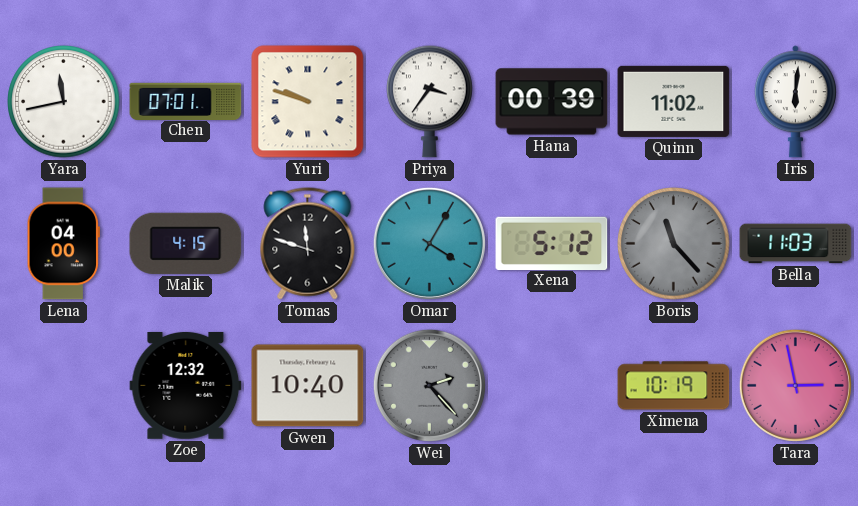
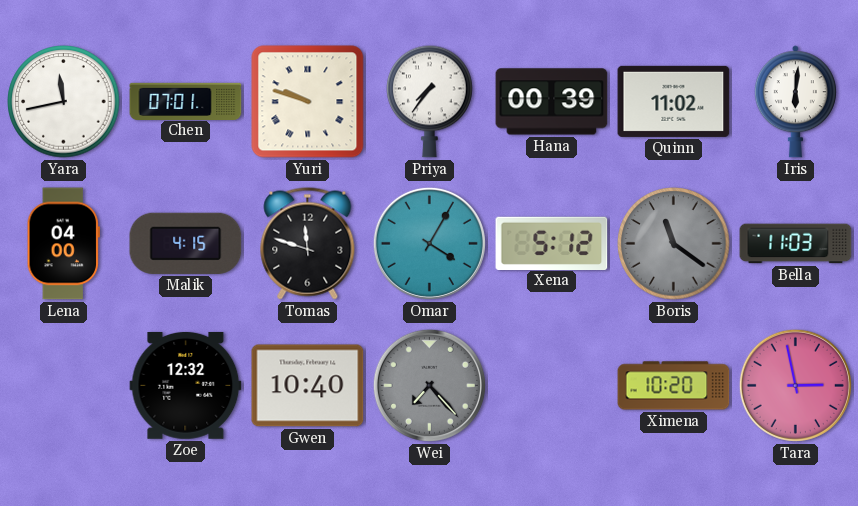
Priya: 3:36 -> 7:36 (430, 101)
Boris: 11:23 -> 11:21 (674, 244)
Wei: 2:23 -> 7:23 (429, 385)
Ximena: 10:19 -> 10:20 (674, 386)
